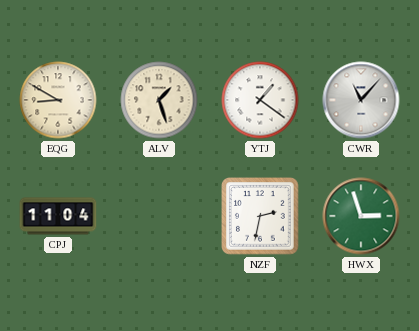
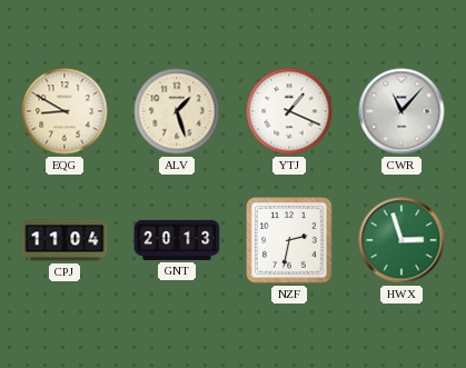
YTJ: 1:21 -> 1:19 (289, 111)
GNT: none -> 20:13 (177, 240)
